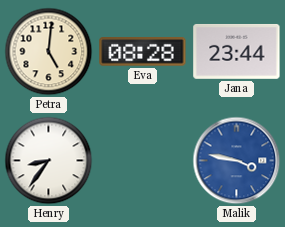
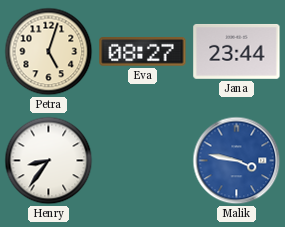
Petra: 5:01 -> 5:03 (49, 52)
Eva: 08:28 -> 08:27 (143, 52)
